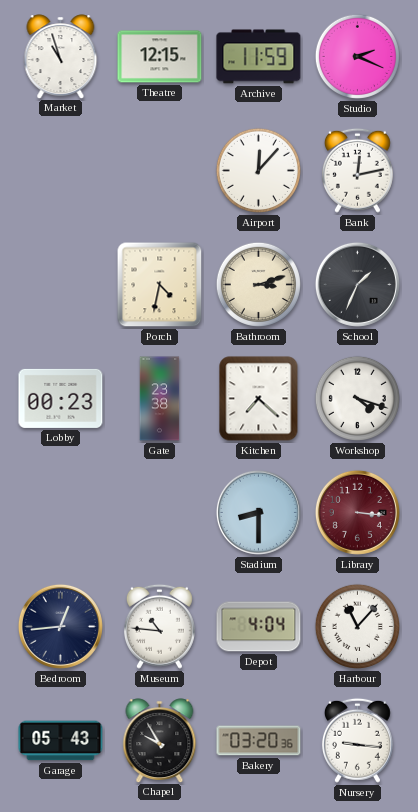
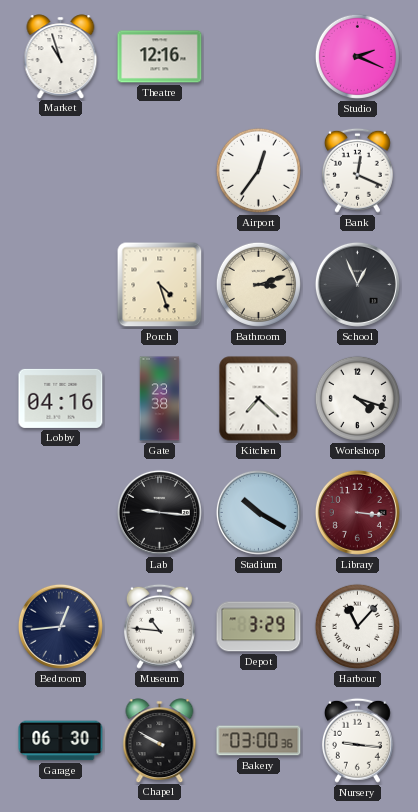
Theatre: 12:15 -> 12:16 (160, 57)
Archive: 11:59 -> none (259, 57)
Airport: 12:07 -> 12:36 (258, 170)
Bank: 12:13 -> 12:19 (357, 170)
Porch: 4:32 -> 4:27 (160, 285)
School: 1:34 -> 12:56 (357, 284)
Lobby: 00:23 -> 04:16 (61, 398)
Lab: none -> 9:16 (159, 512)
Stadium: 8:30 -> 10:20 (258, 512)
Depot: 4:04 -> 3:29 (259, 627)
Garage: 05:43 -> 06:30 (61, 741)
Chapel: 9:55 -> 9:50 (160, 740)
Bakery: 03:20 -> 03:00 (259, 741)
